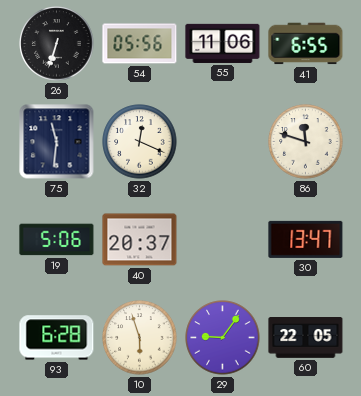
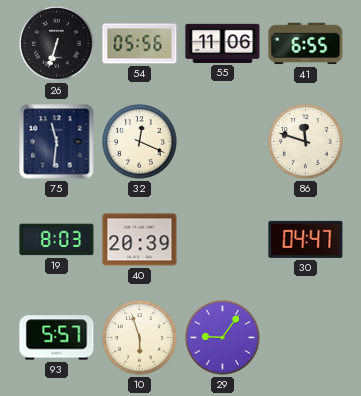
19: 5:06 -> 8:03 (57, 240)
40: 20:37 -> 20:39 (140, 240)
30: 13:47 -> 04:47 (306, 239)
93: 6:28 -> 5:57 (57, 338)
60: 22:05 -> none (306, 338)
